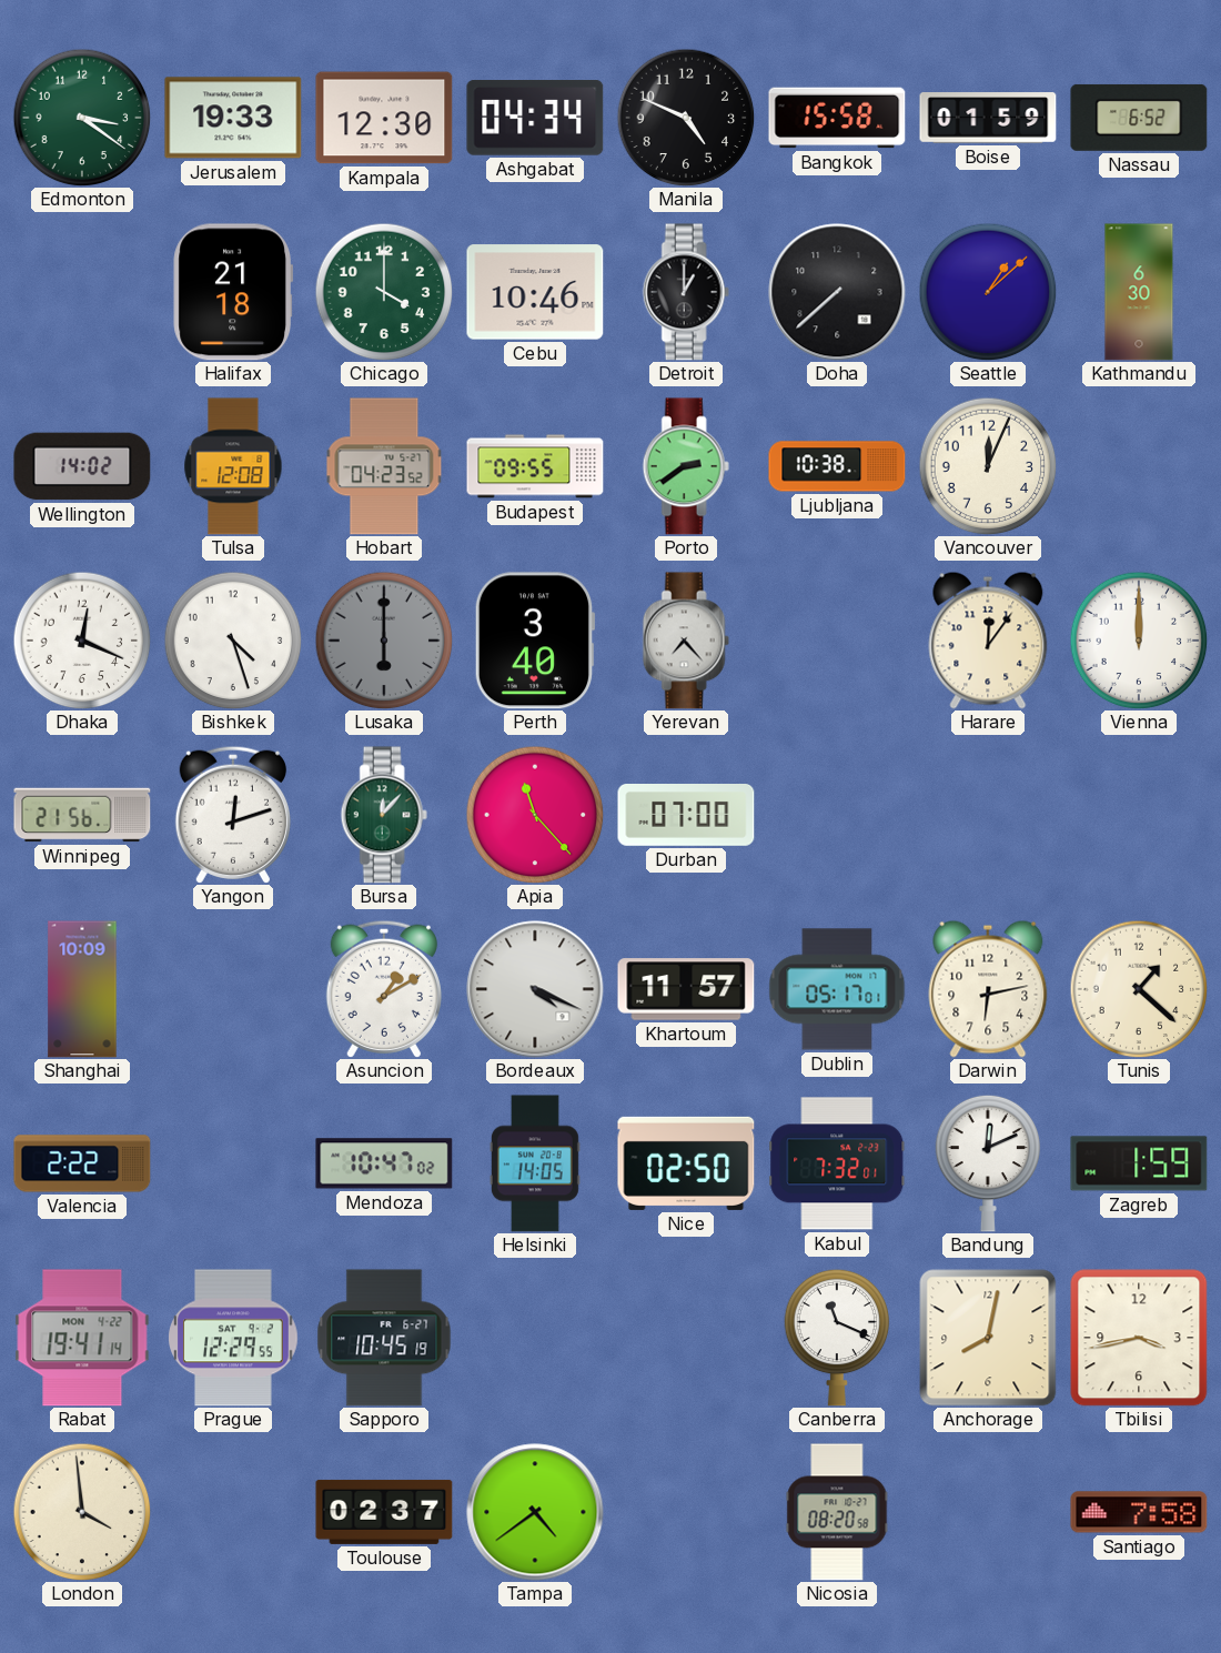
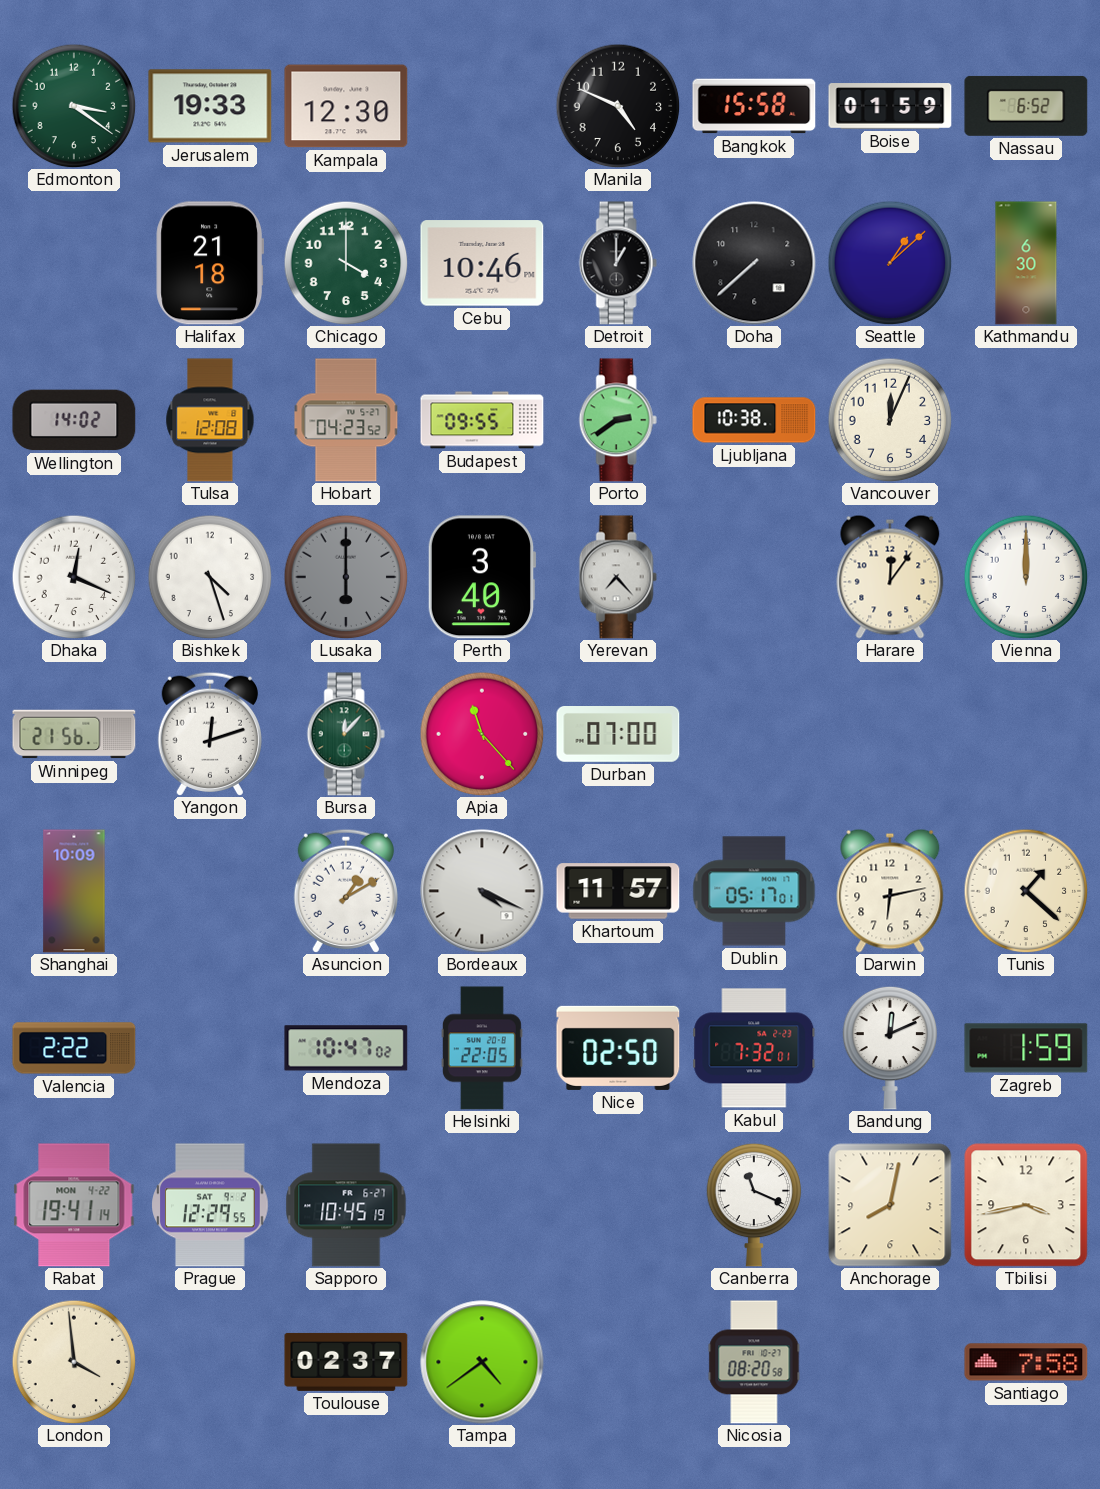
Ashgabat: 04:34 -> none (535, 119)
Helsinki: 14:05 -> 22:05 (482, 1048)
